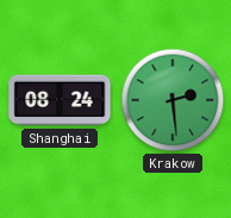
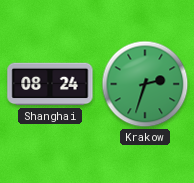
Krakow: 2:29 -> 2:33 (145, 84)
